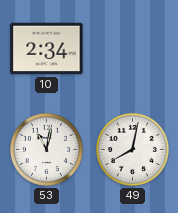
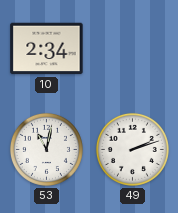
49: 8:02 -> 2:12 (132, 149)
